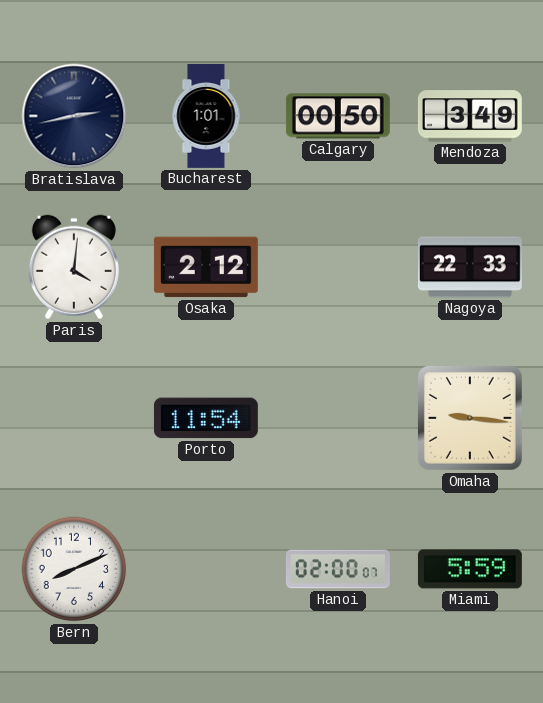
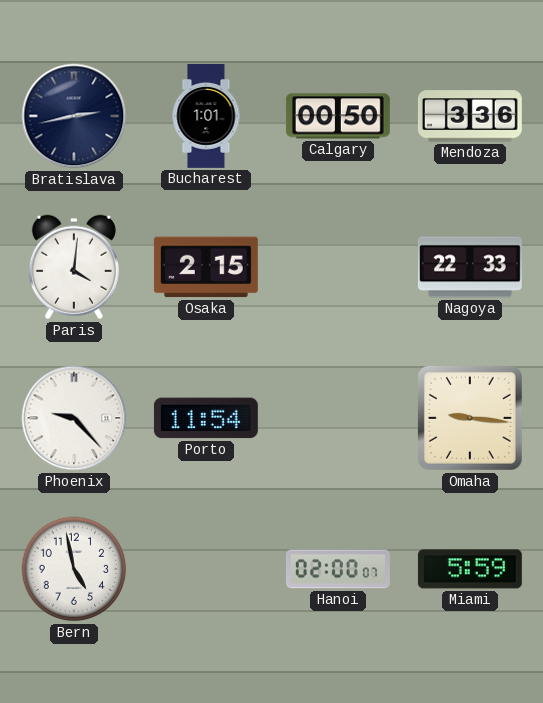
Mendoza: 3:49 -> 3:36 (470, 116)
Osaka: 2:12 -> 2:15 (206, 267)
Phoenix: none -> 9:23 (74, 418)
Bern: 8:11 -> 4:58 (74, 569)
